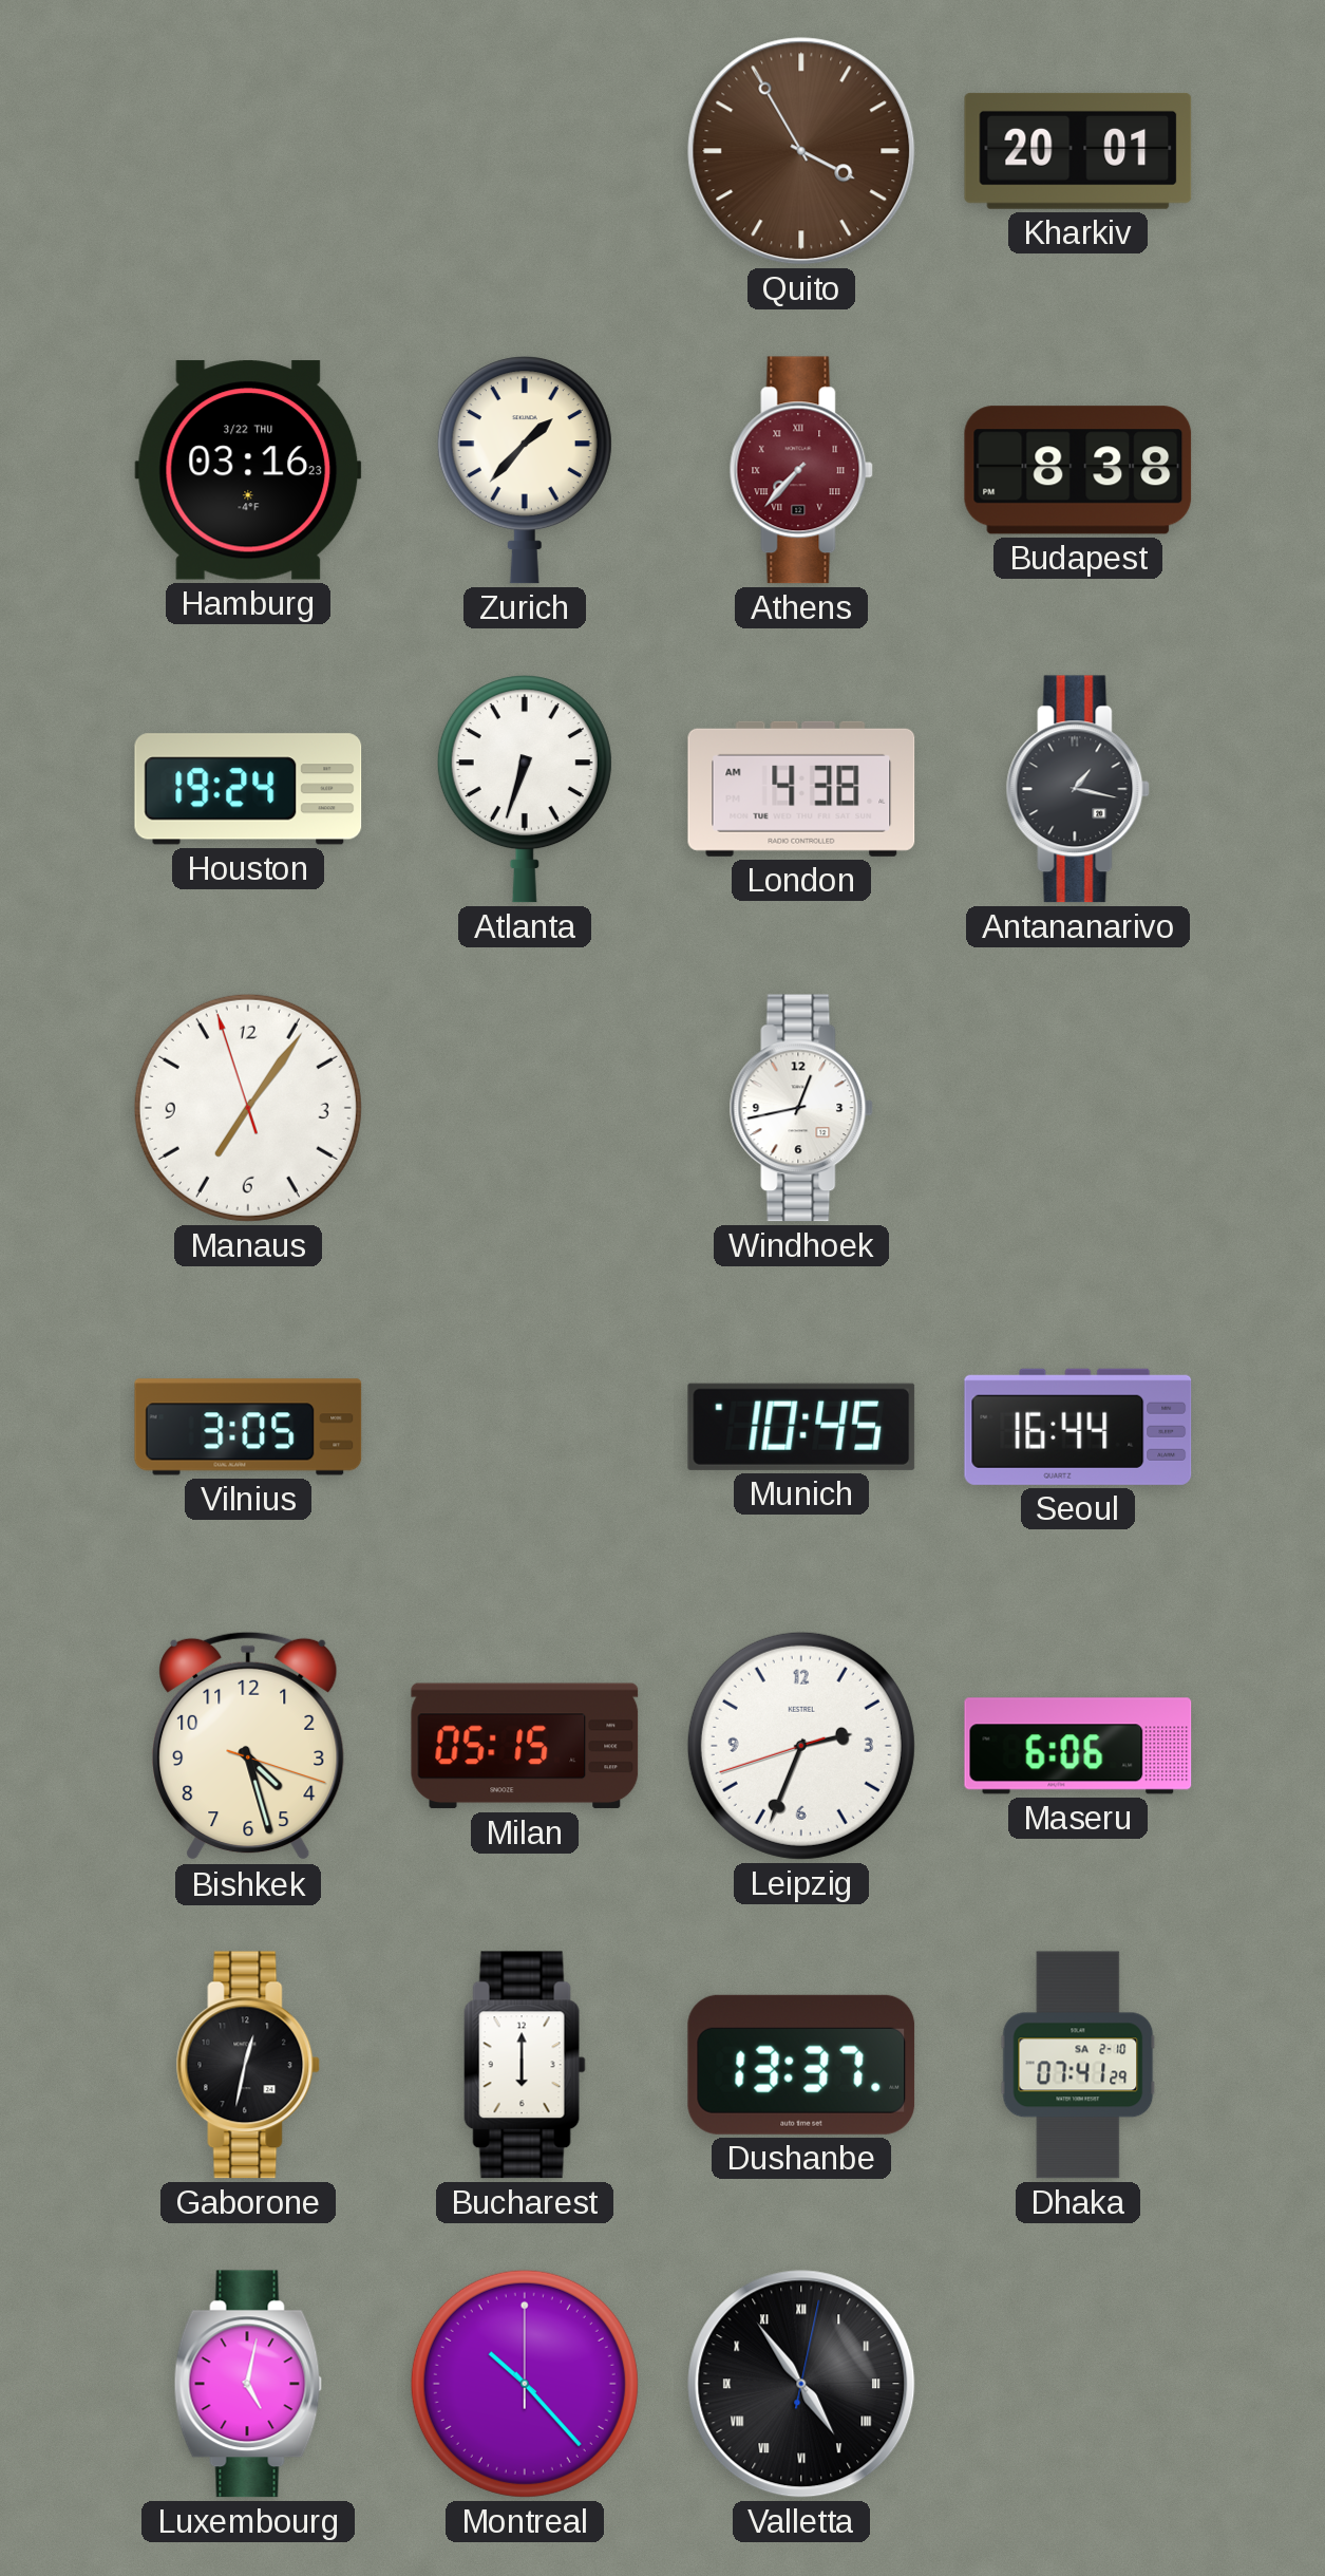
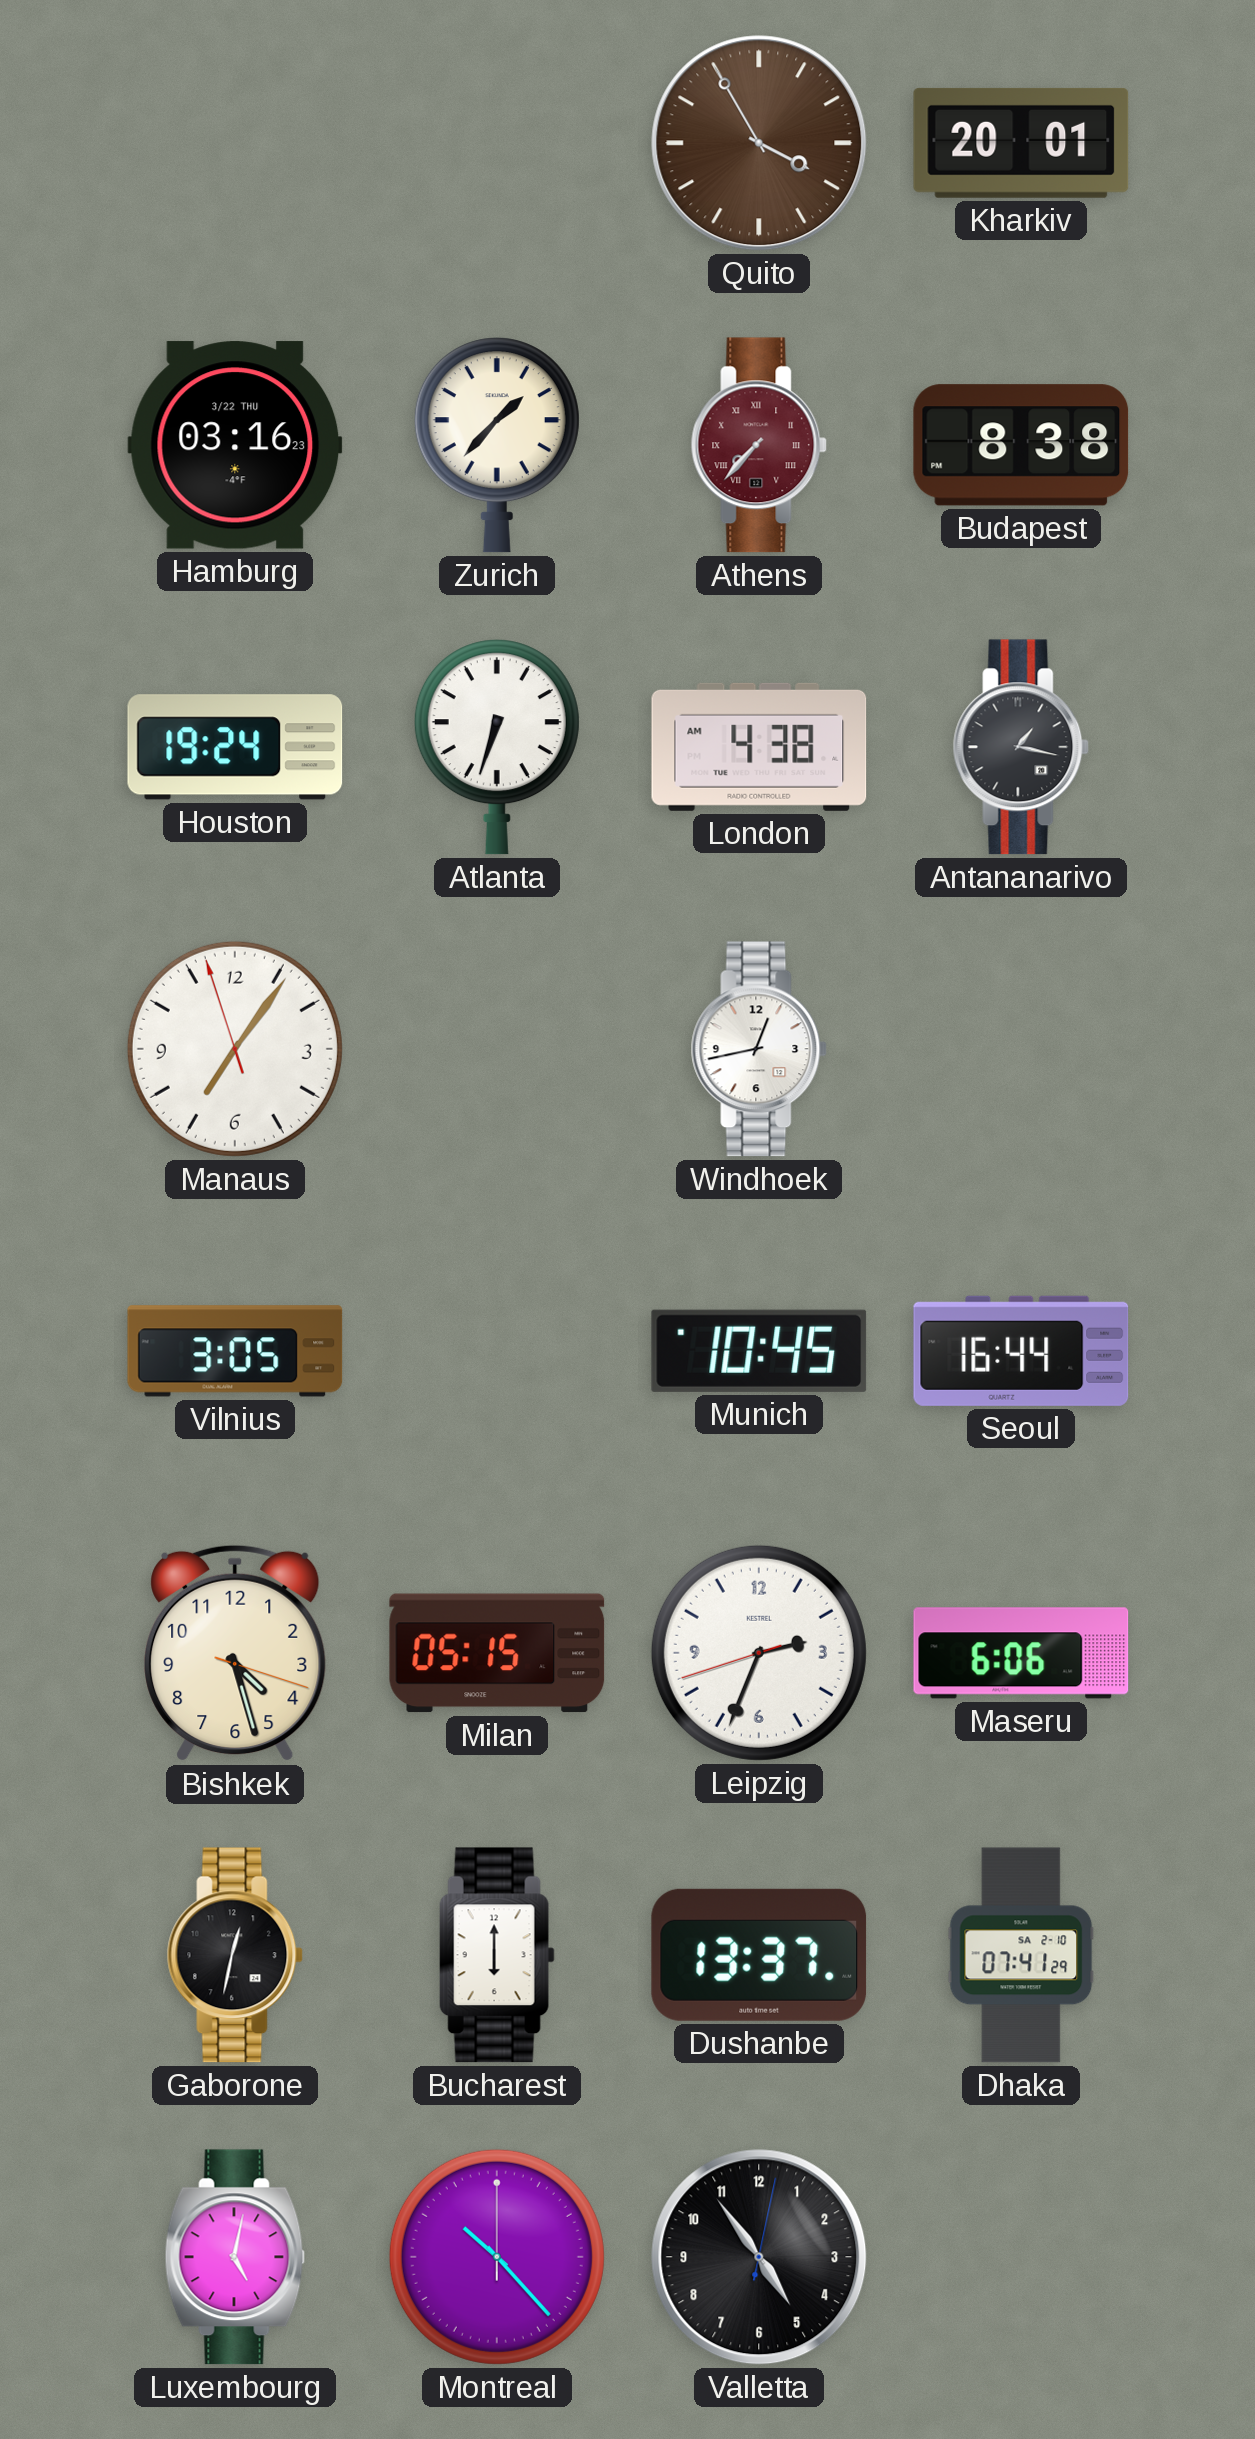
Valletta numerals: Roman -> Arabic (759, 2257)
